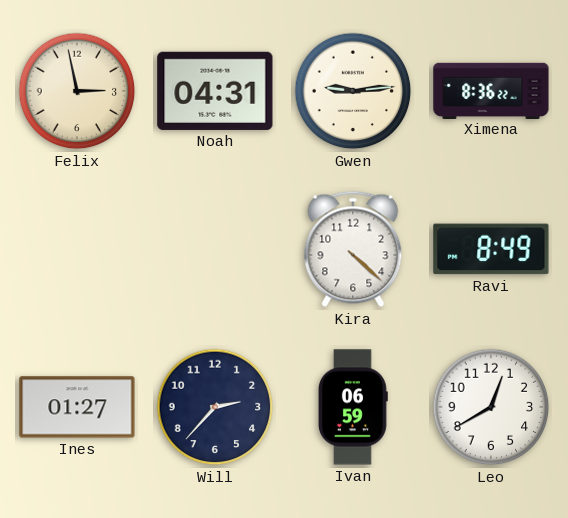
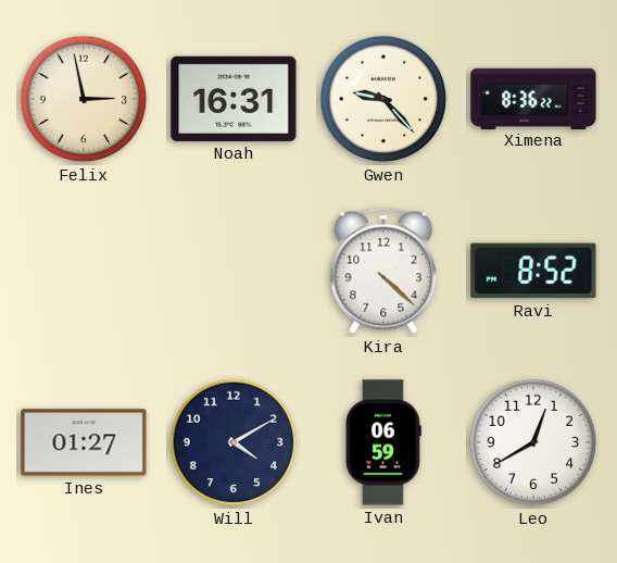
Noah: 04:31 -> 16:31 (234, 99)
Gwen: 9:14 -> 9:23 (383, 99)
Ravi: 8:49 -> 8:52 (533, 271)
Will: 2:37 -> 4:10 (234, 442)
